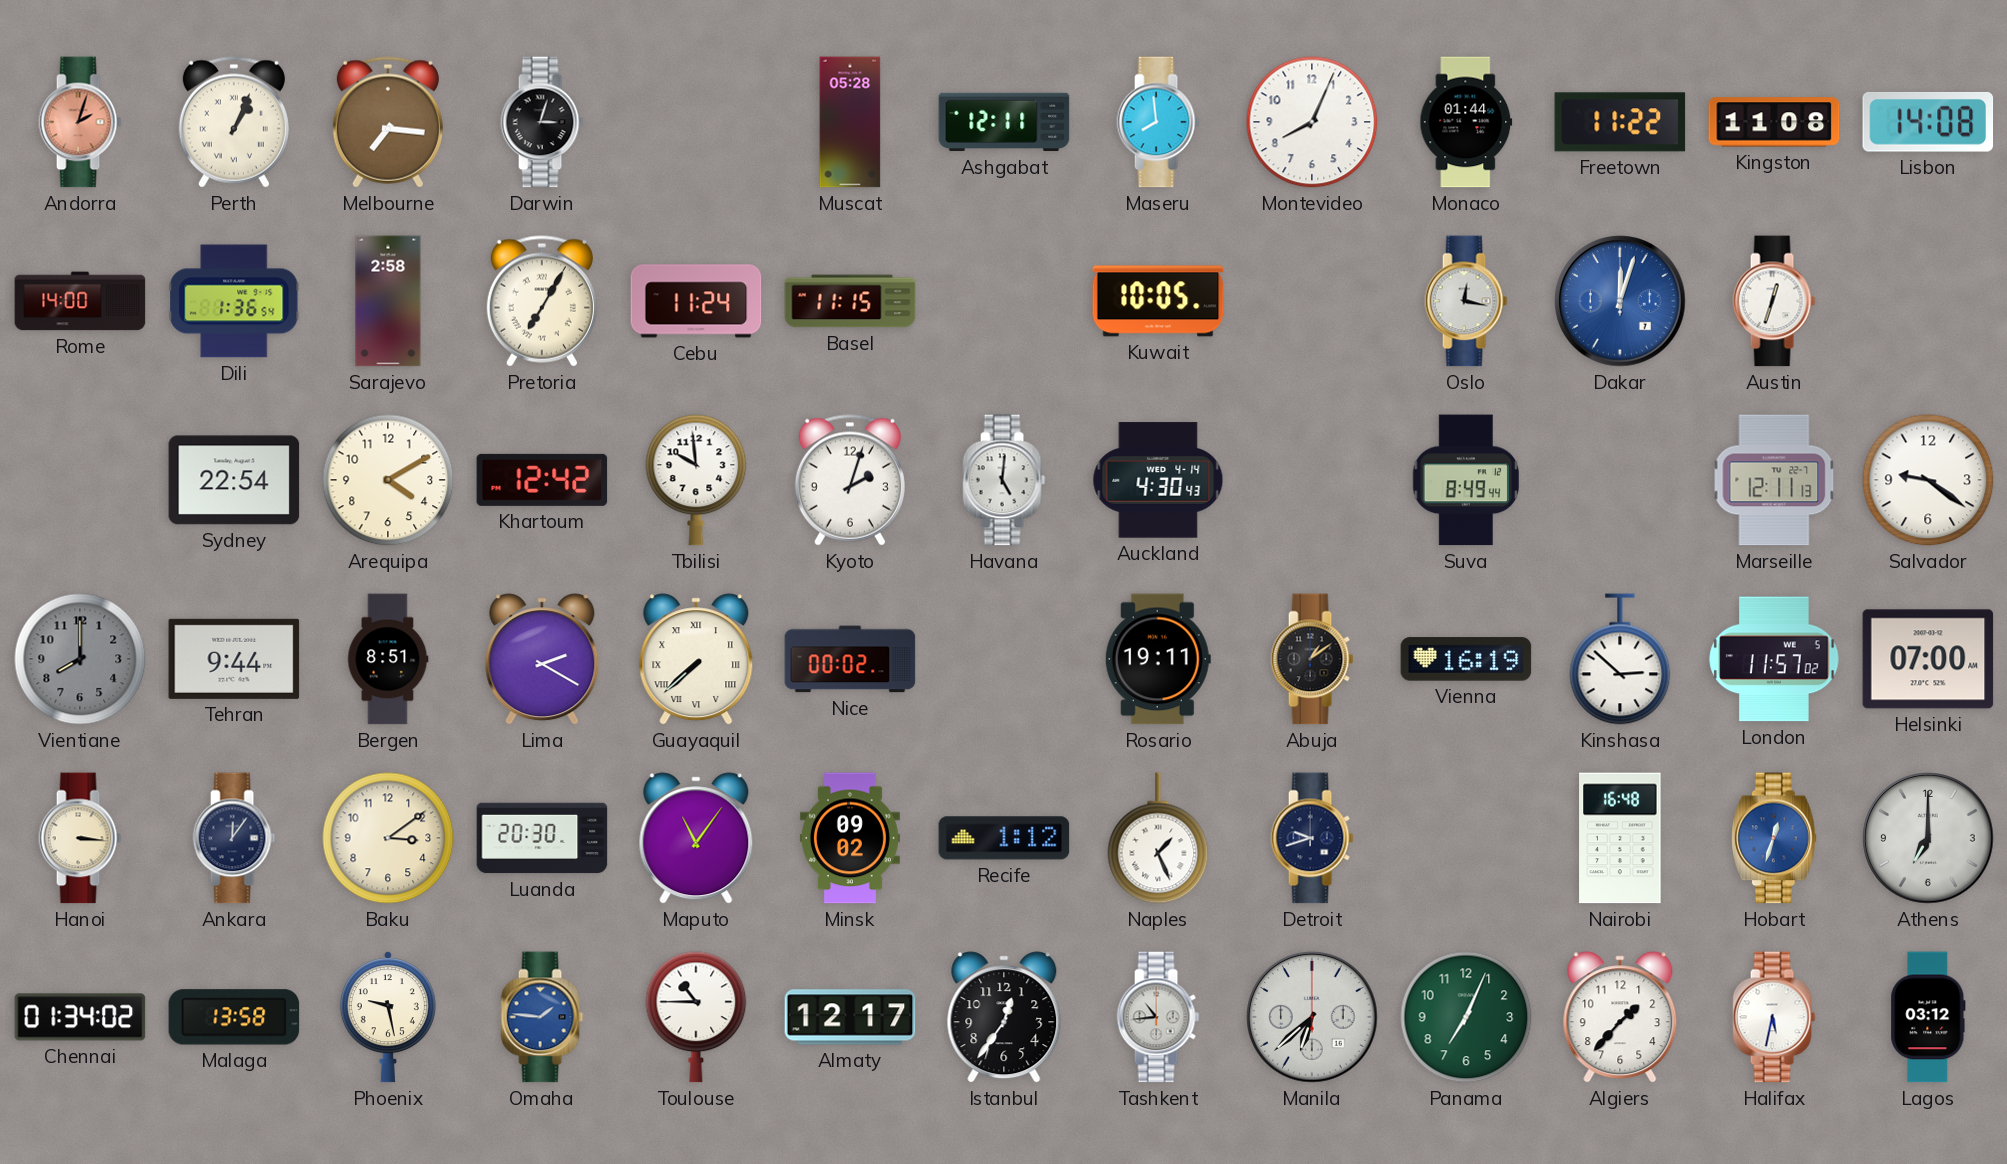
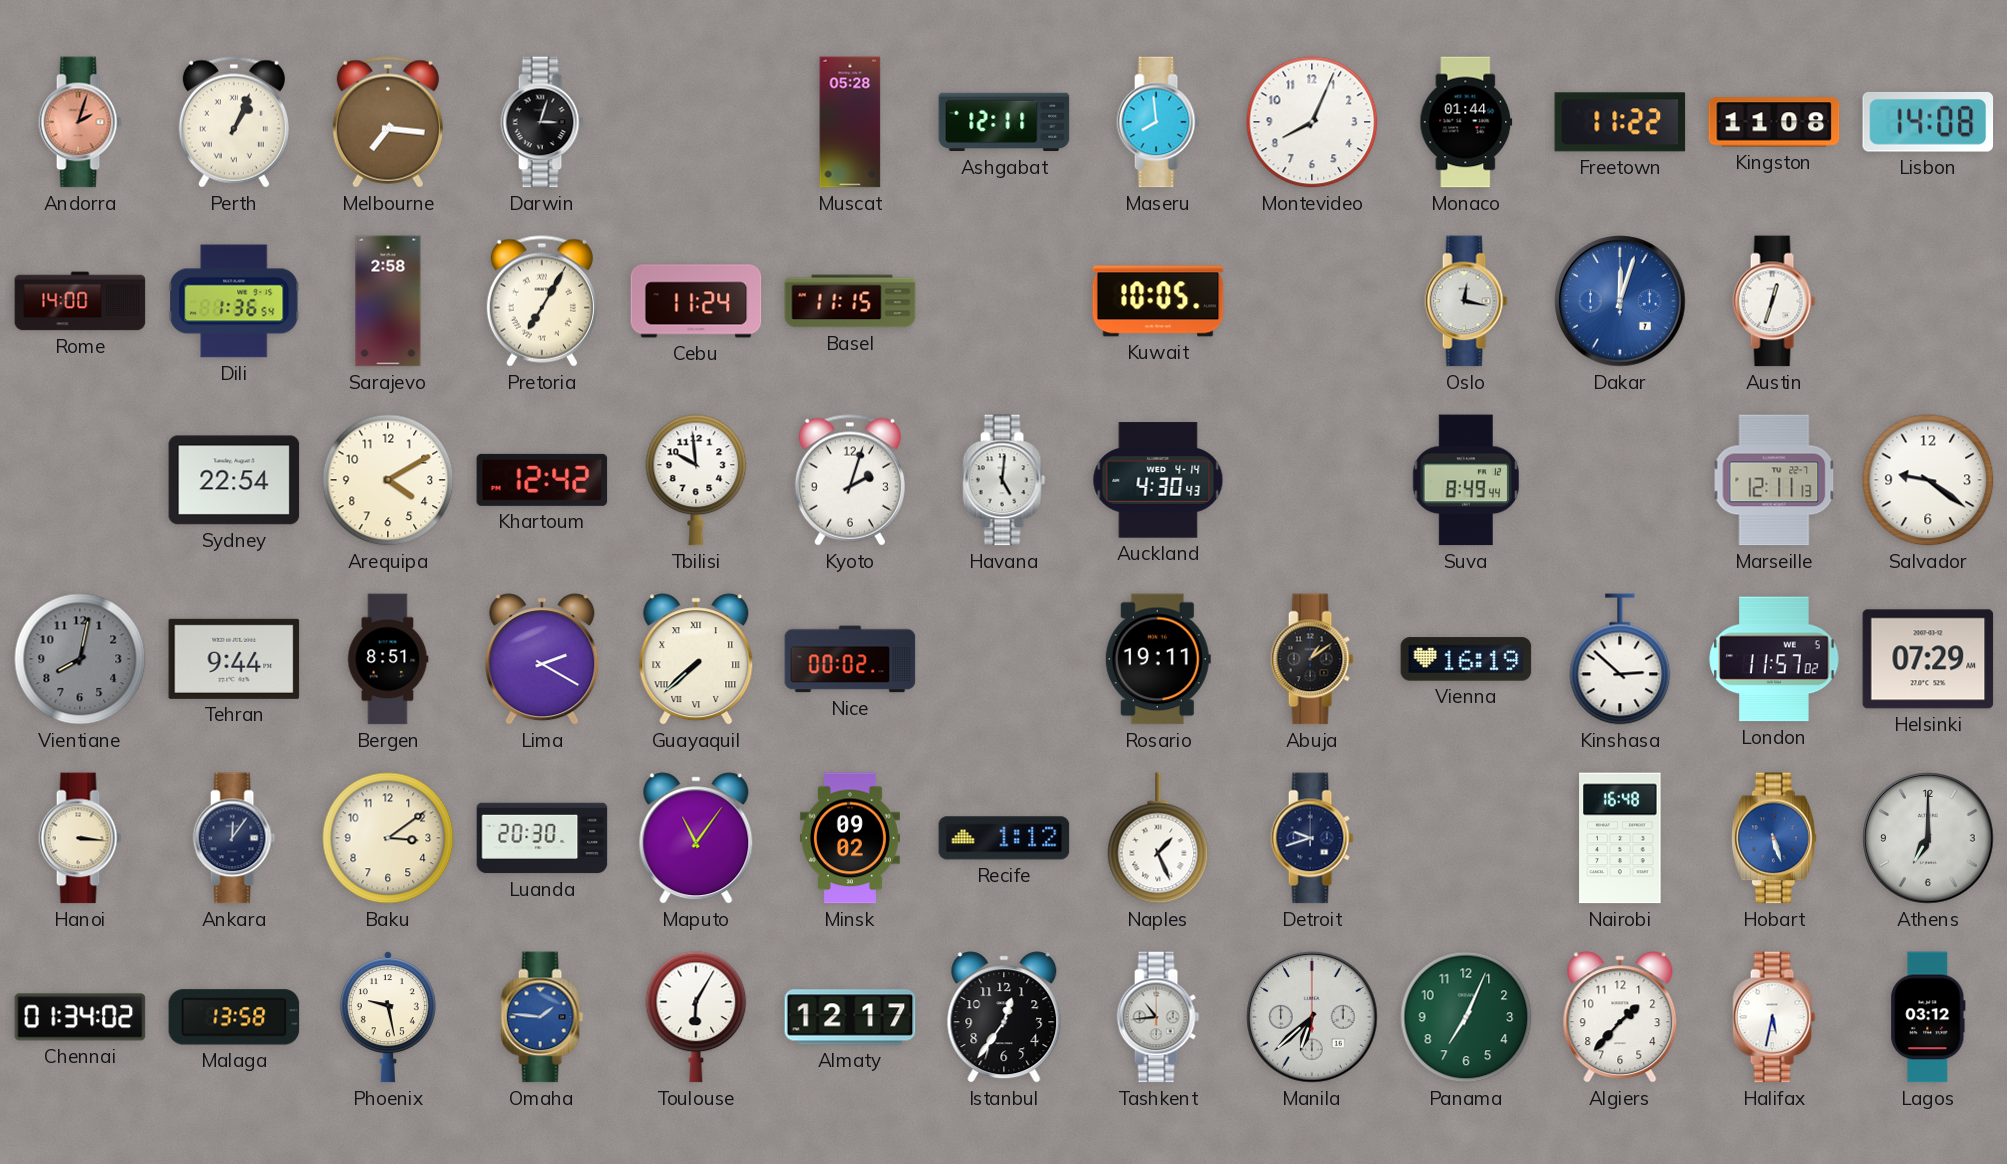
Vientiane: 8:00 -> 8:02 (80, 659)
Helsinki: 07:00 -> 07:29 (1928, 659)
Hobart: 12:33 -> 5:27 (1774, 838)
Toulouse: 10:45 -> 6:05 (696, 1017)
